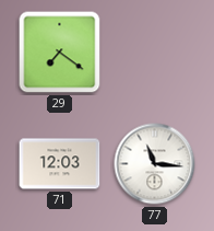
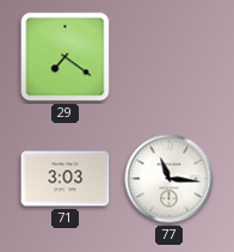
71: 12:03 -> 3:03 (66, 179)
